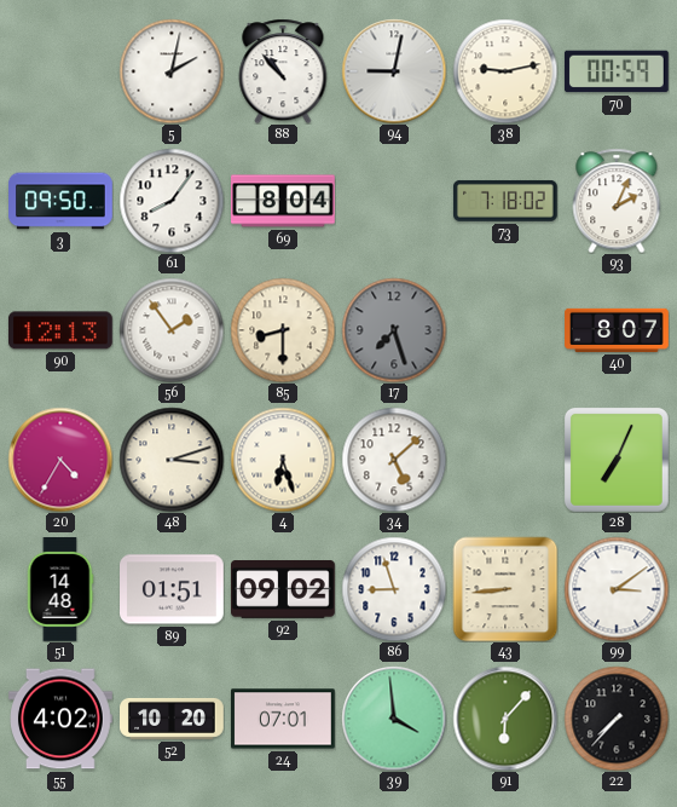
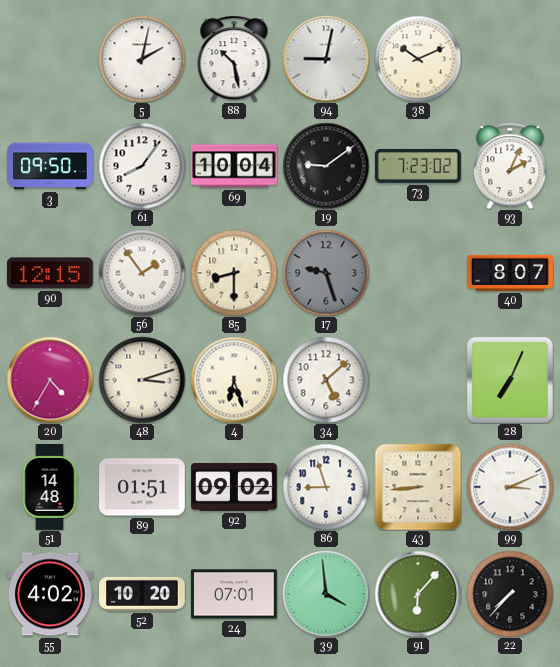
88: 10:53 -> 10:28 (234, 59)
38: 9:13 -> 10:11 (418, 59)
70: 00:59 -> none (617, 71)
69: 8:04 -> 10:04 (234, 166)
19: none -> 9:09 (326, 166)
73: 7:18 -> 7:23 (418, 166)
90: 12:13 -> 12:15 (50, 273)
17: 7:27 -> 9:27 (326, 273)
99: 3:09 -> 3:11 (510, 487)
